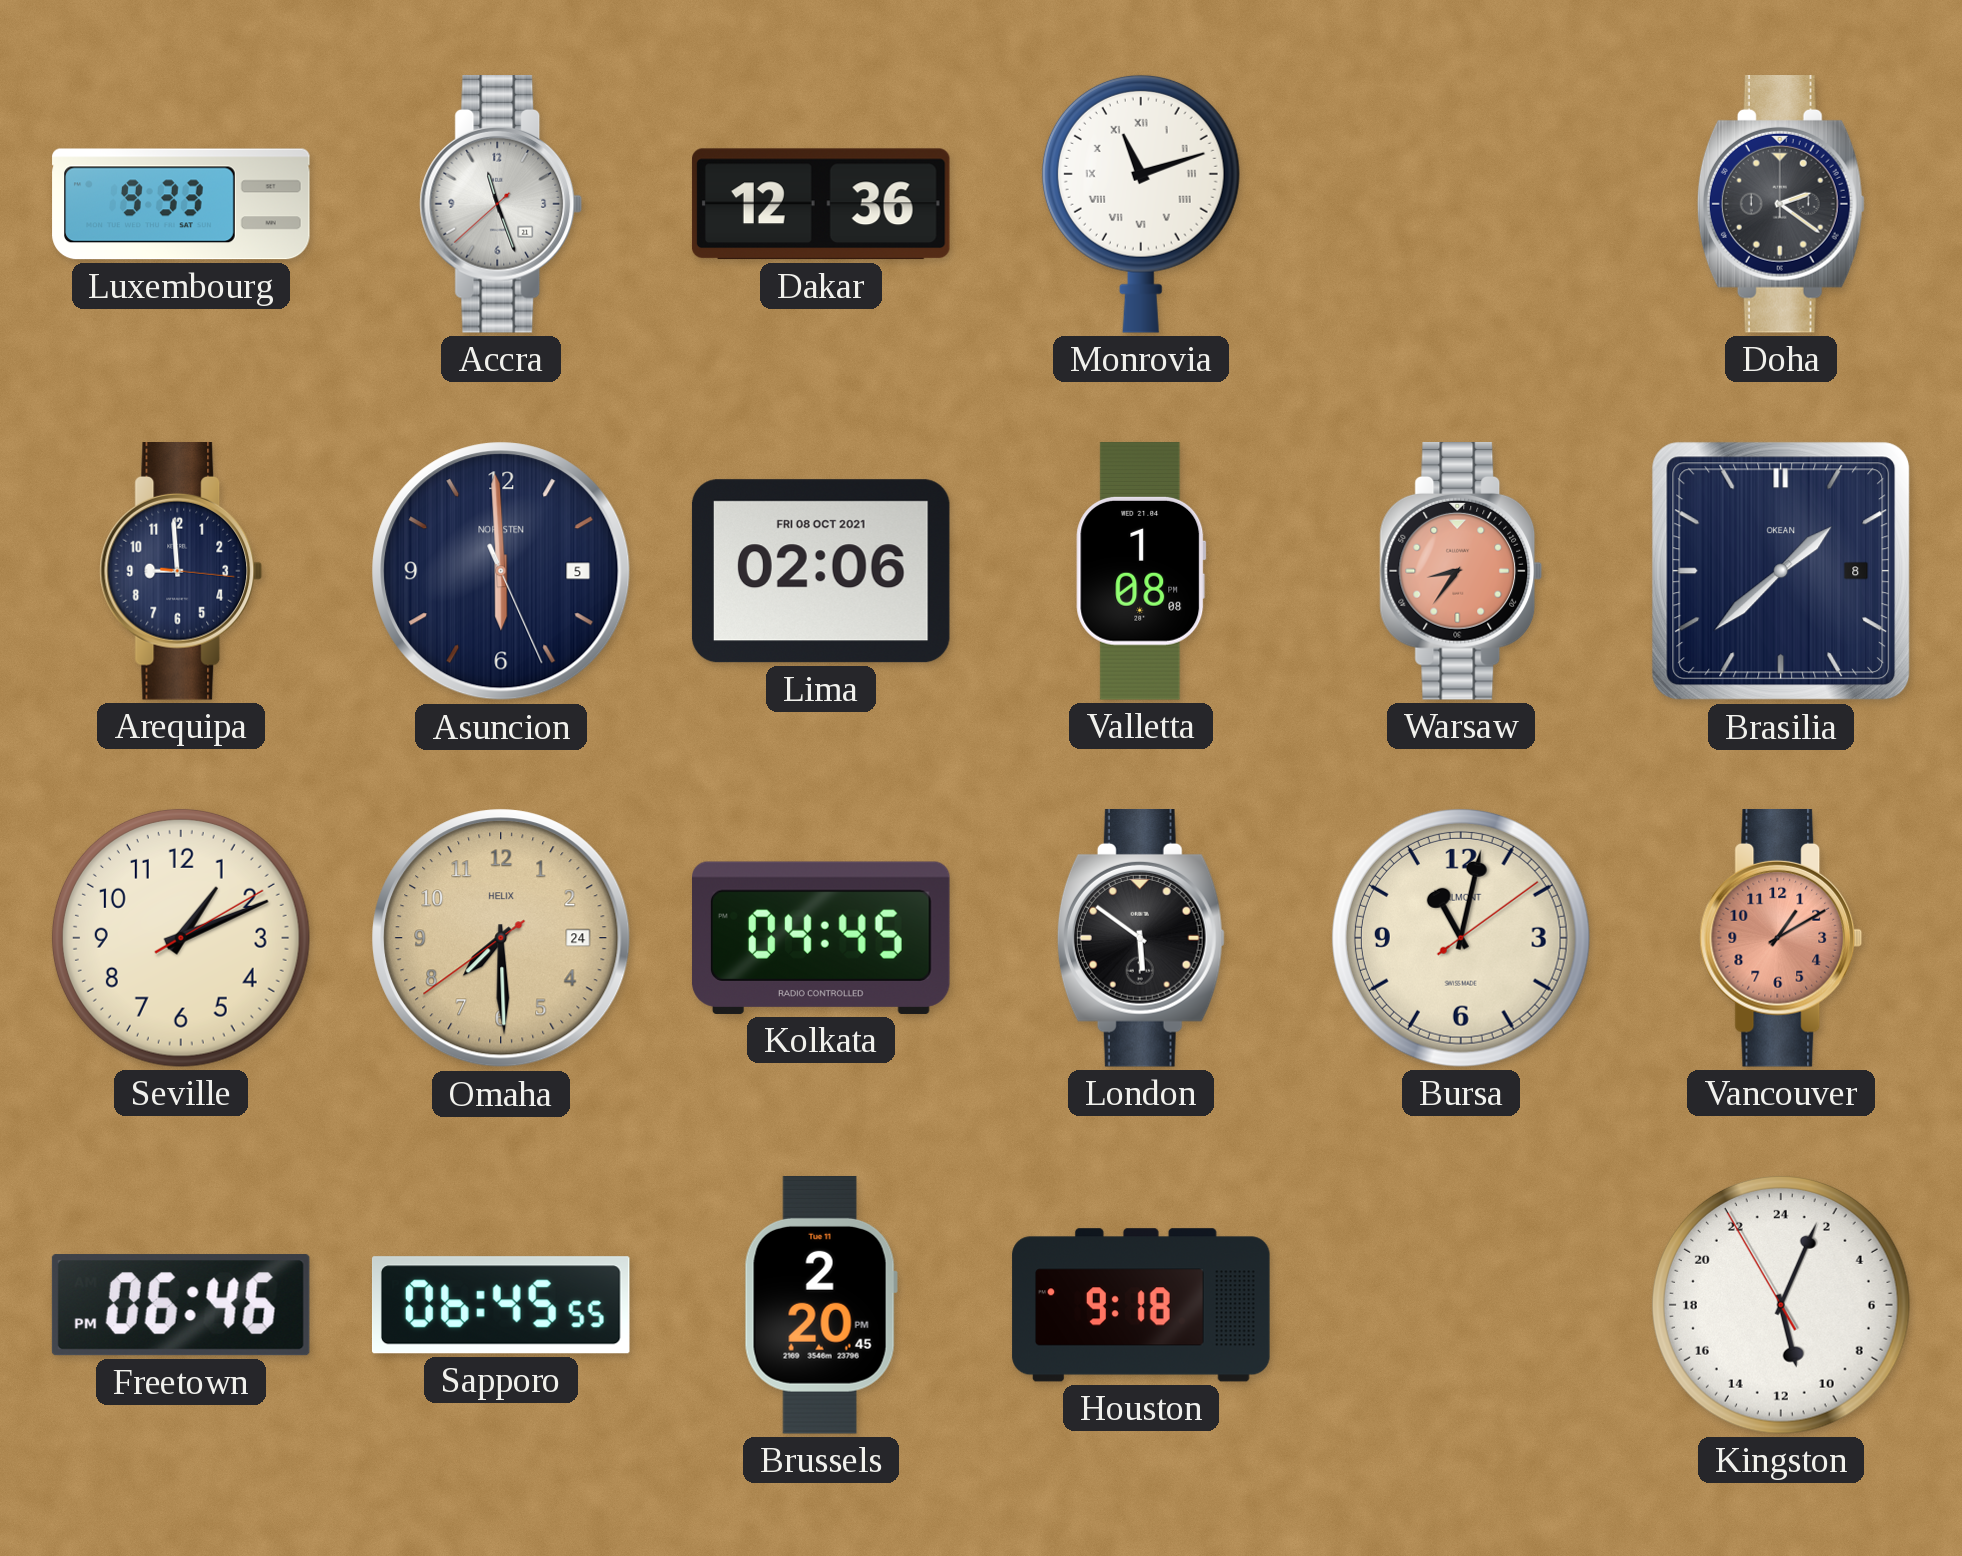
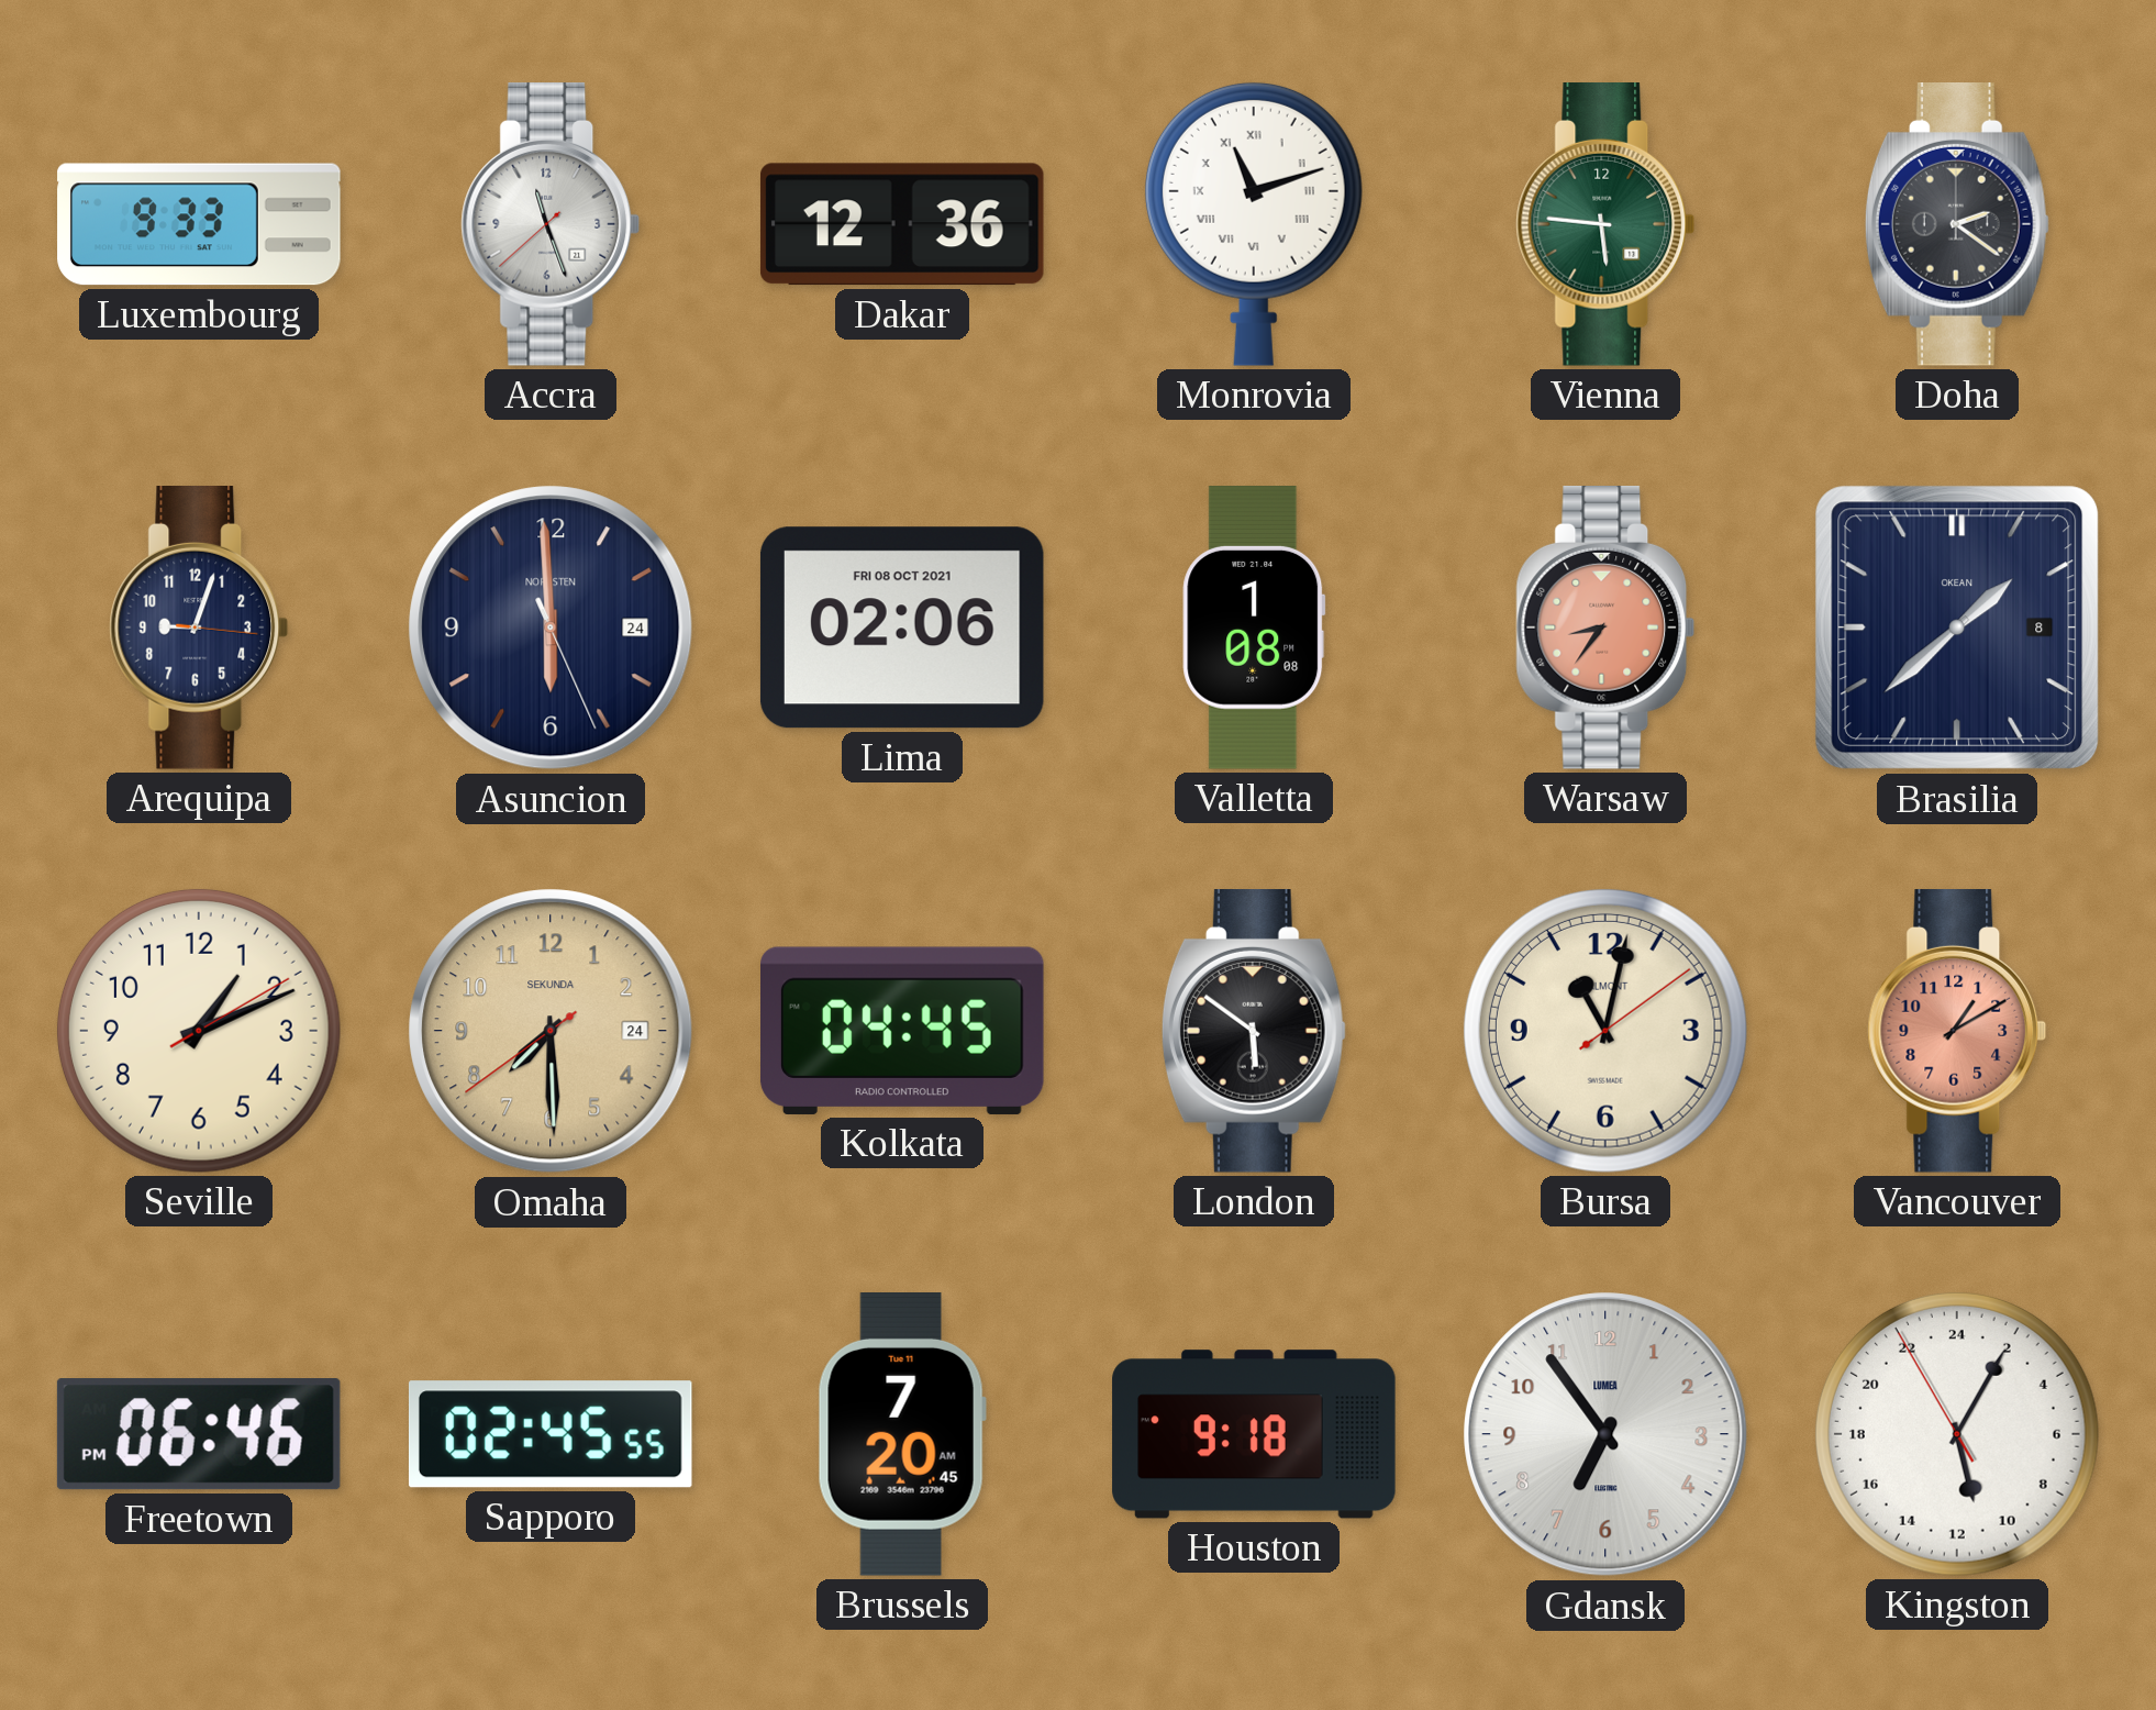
Vienna: none -> 5:46 (1605, 225)
Arequipa: 8:59 -> 9:03 (199, 629)
Asuncion date: 5 -> 24 (551, 628)
Omaha brand: HELIX -> SEKUNDA (551, 1031)
Sapporo: 06:45 -> 02:45 (551, 1434)
Brussels: 2:20 -> 7:20 (902, 1435)
Gdansk: none -> 6:54 (1605, 1434)
Kingston: 11:03 -> 11:04 (1957, 1434)
